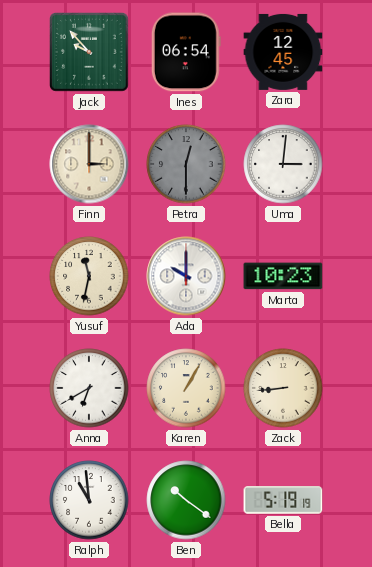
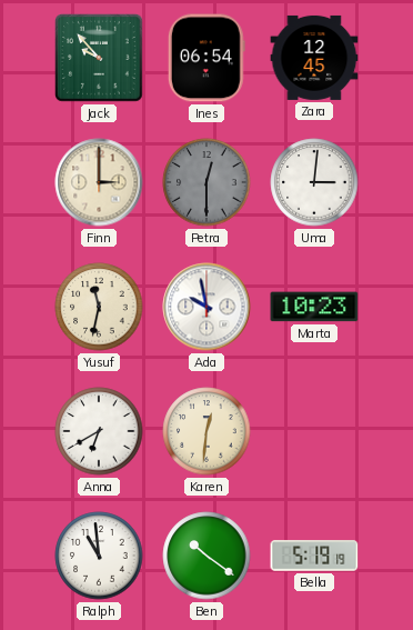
Ada: 10:00 -> 9:58 (206, 307)
Karen: 1:05 -> 12:31 (206, 431)
Zack: 8:44 -> none (283, 388)
